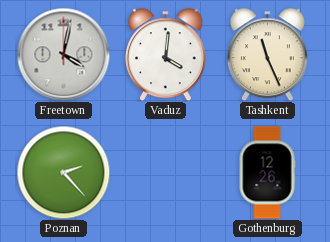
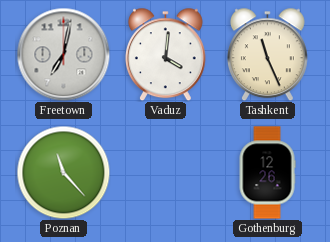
Freetown: 4:02 -> 7:02 (63, 54)
Poznan: 2:23 -> 11:23 (63, 172)
